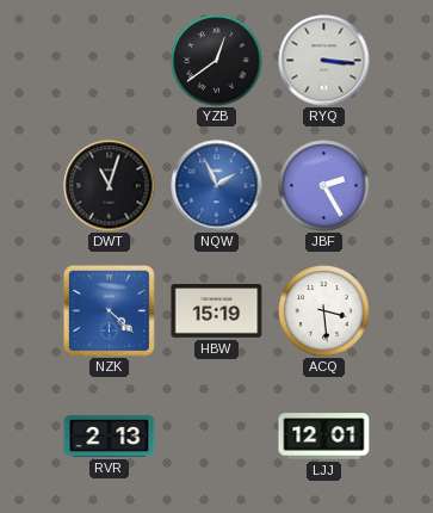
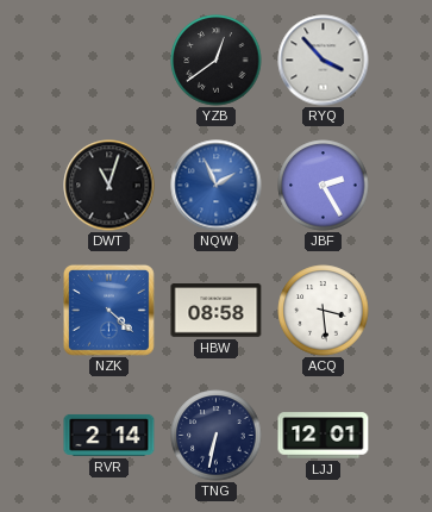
RYQ: 3:16 -> 3:53 (324, 61)
HBW: 15:19 -> 08:58 (217, 311)
RVR: 2:13 -> 2:14 (109, 435)
TNG: none -> 6:32 (217, 436)
